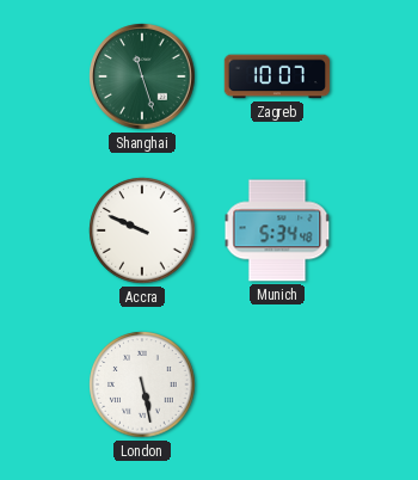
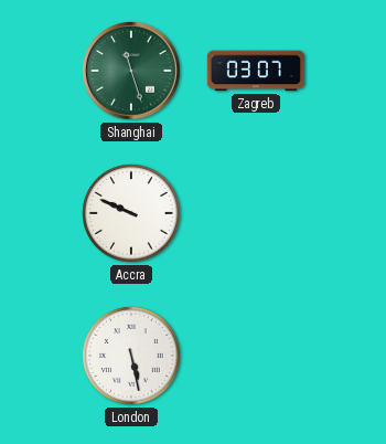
Zagreb: 10:07 -> 03:07 (256, 71)
Munich: 5:34 -> none (277, 230)
